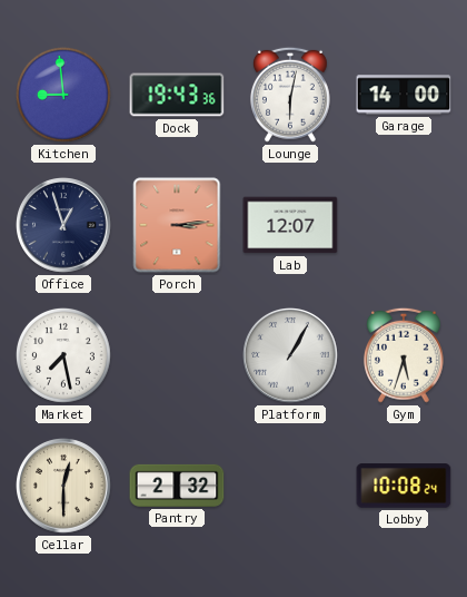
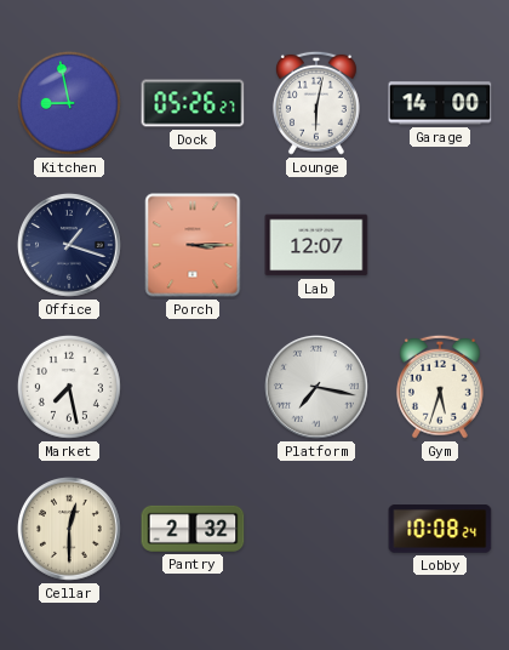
Kitchen: 8:59 -> 8:58 (69, 103)
Dock: 19:43 -> 05:26 (193, 103)
Office: 12:57 -> 1:18 (70, 246)
Porch: 3:14 -> 3:15 (193, 245)
Platform: 1:05 -> 7:17 (318, 388)
